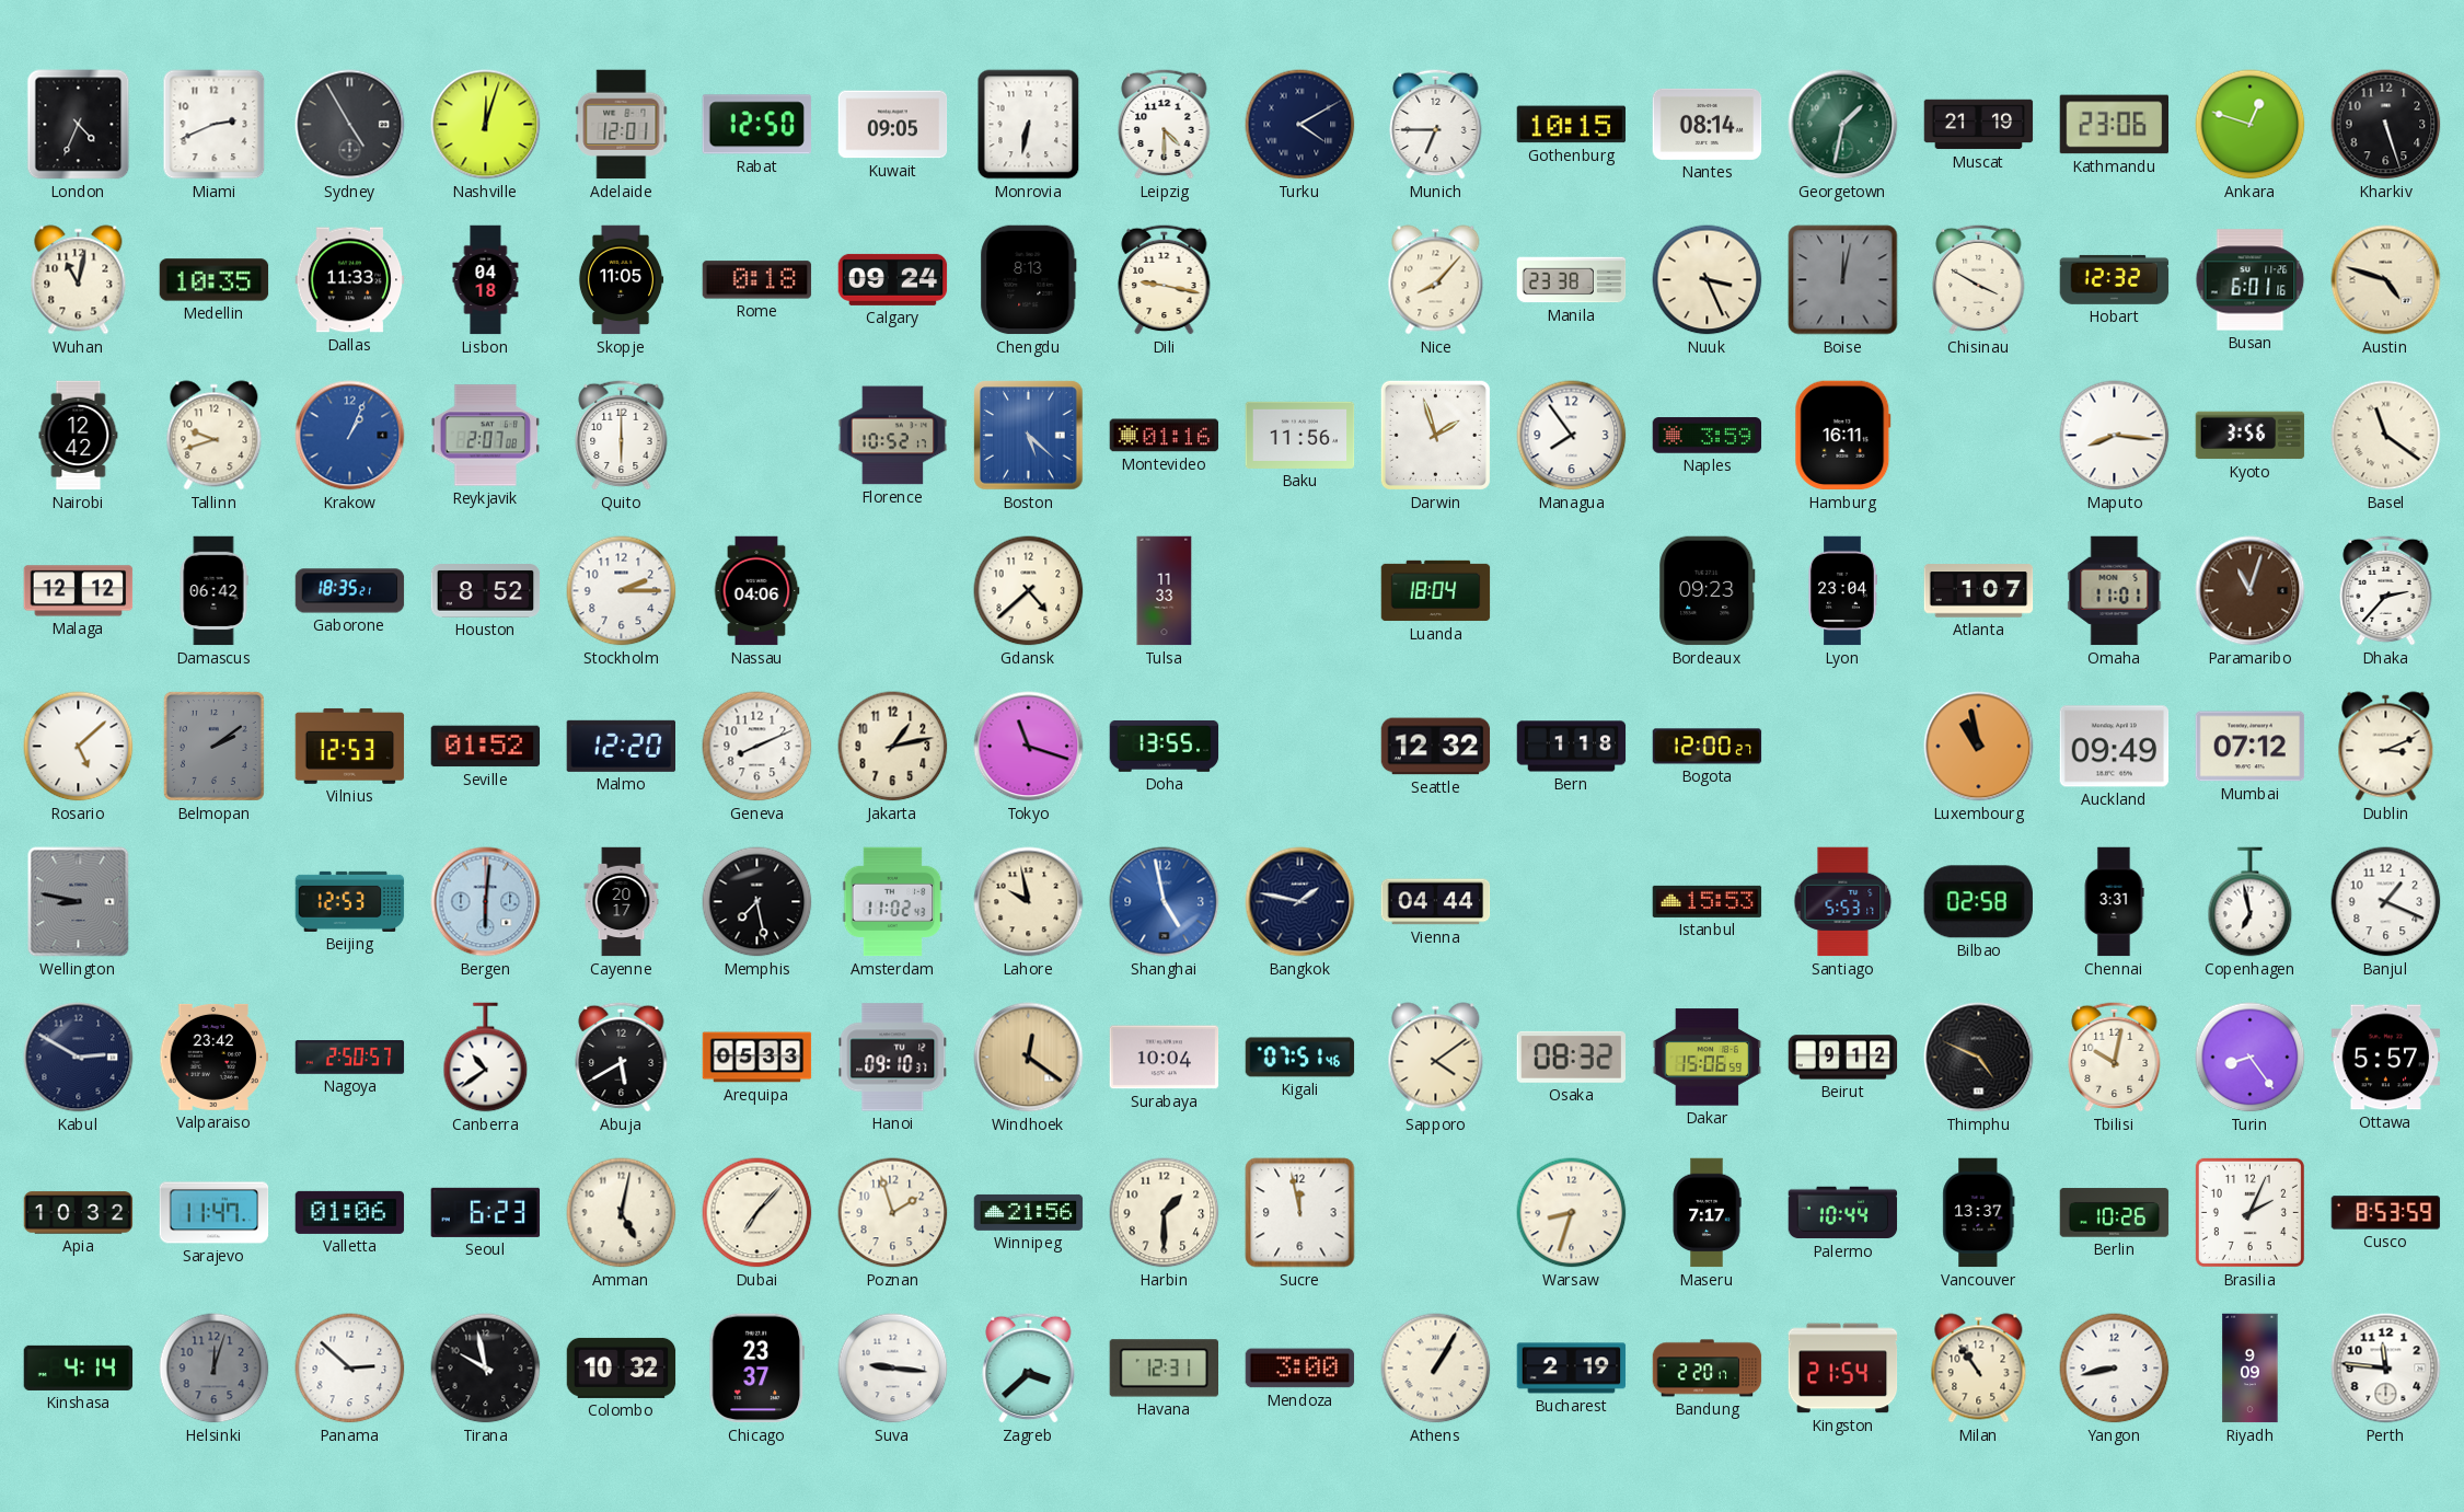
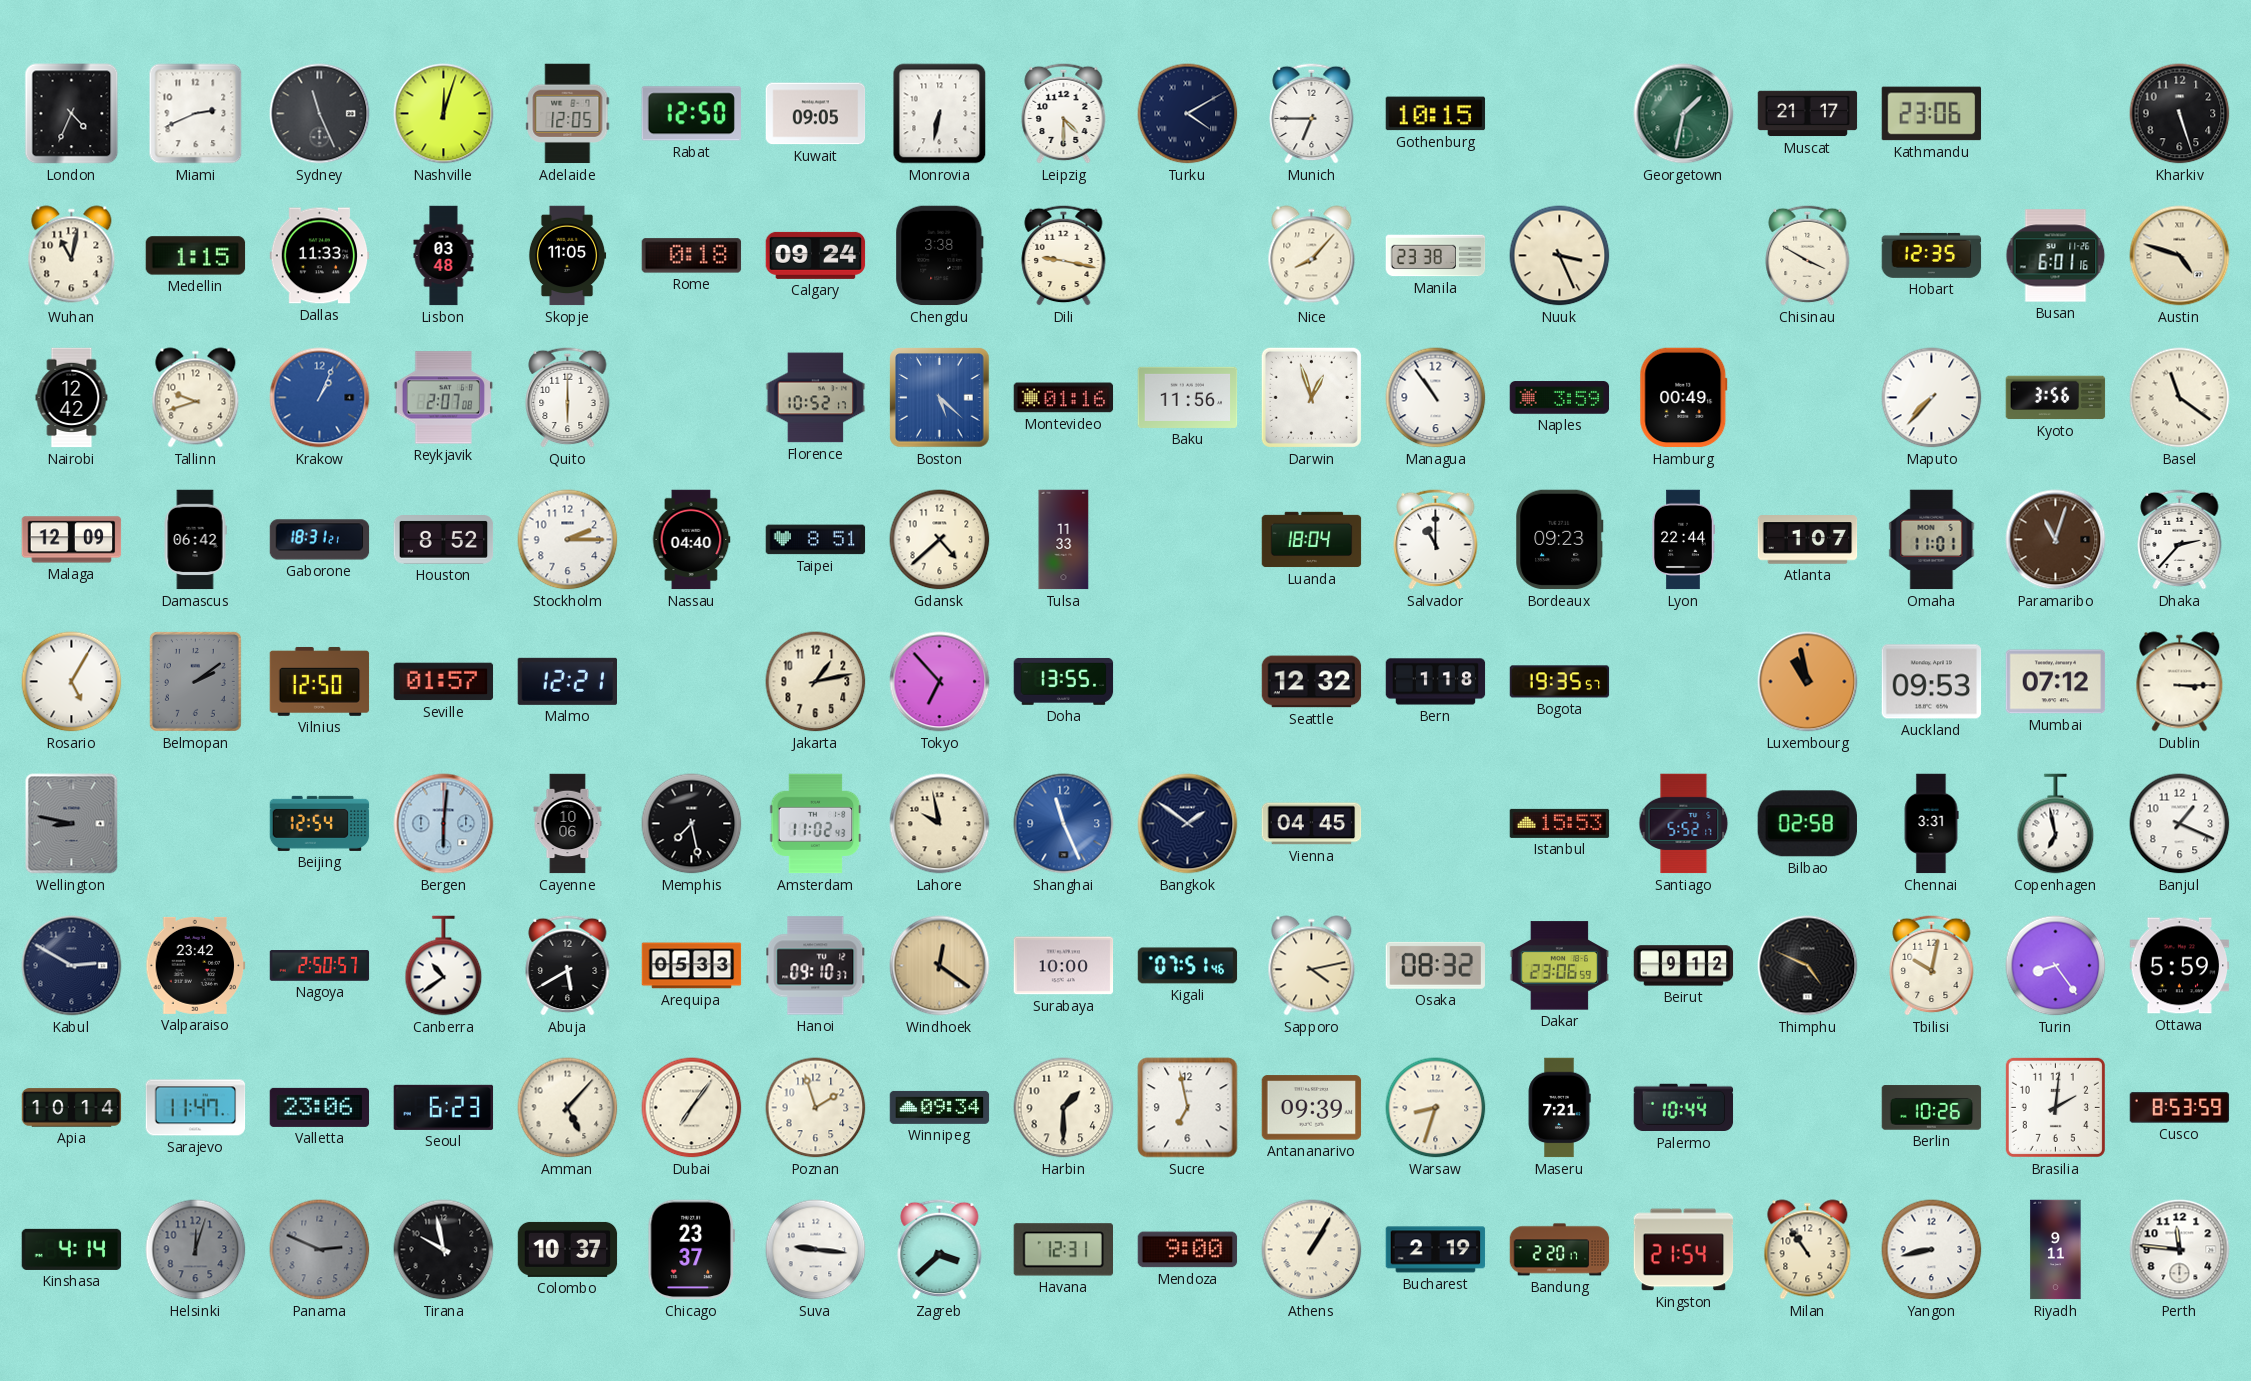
Sydney: 4:55 -> 11:26 (320, 114)
Adelaide: 12:01 -> 12:05 (568, 114)
Nantes: 08:14 -> none (1708, 124)
Muscat: 21:19 -> 21:17 (1808, 114)
Ankara: 12:48 -> none (2251, 125)
Medellin: 10:35 -> 1:15 (196, 256)
Lisbon: 04:18 -> 03:48 (444, 256)
Chengdu: 8:13 -> 3:38 (940, 256)
Boise: 12:02 -> none (1843, 280)
Hobart: 12:32 -> 12:35 (1932, 255)
Darwin: 1:57 -> 12:57 (1311, 397)
Managua: 7:54 -> 10:54 (1436, 398)
Hamburg: 16:11 -> 00:49 (1684, 398)
Maputo: 8:16 -> 7:37 (1932, 398)
Malaga: 12:12 -> 12:09 (72, 540)
Gaborone: 18:35 -> 18:31 (320, 540)
Nassau: 04:06 -> 04:40 (691, 540)
Taipei: none -> 8:51 (816, 540)
Salvador: none -> 11:00 (1436, 539)
Lyon: 23:04 -> 22:44 (1683, 540)
Rosario: 5:08 -> 5:05 (72, 682)
Vilnius: 12:53 -> 12:50 (320, 681)
Seville: 01:52 -> 01:57 (444, 682)
Malmo: 12:20 -> 12:21 (567, 681)
Geneva: 8:11 -> none (757, 747)
Tokyo: 11:18 -> 6:53 (940, 682)
Bogota: 12:00 -> 19:35 (1560, 682)
Auckland: 09:49 -> 09:53 (1932, 682)
Dublin: 3:11 -> 3:15 (2180, 682)
Beijing: 12:53 -> 12:54 (320, 823)
Cayenne: 20:17 -> 10:06 (568, 824)
Shanghai: 4:58 -> 11:26 (1064, 824)
Bangkok: 1:47 -> 1:51 (1188, 824)
Vienna: 04:44 -> 04:45 (1312, 824)
Santiago: 5:53 -> 5:52 (1684, 824)
Surabaya: 10:04 -> 10:00 (1064, 966)
Sapporo: 4:09 -> 4:13 (1312, 966)
Dakar: 15:06 -> 23:06 (1560, 966)
Ottawa: 5:57 -> 5:59 (2180, 966)
Apia: 10:32 -> 10:14 (72, 1108)
Valletta: 01:06 -> 23:06 (320, 1107)
Amman: 5:02 -> 5:07 (568, 1108)
Dubai: 7:07 -> 7:06 (692, 1108)
Winnipeg: 21:56 -> 09:34 (940, 1107)
Sucre: 11:58 -> 6:58 (1188, 1108)
Antananarivo: none -> 09:39 (1312, 1108)
Maseru: 7:17 -> 7:21 (1559, 1108)
Vancouver: 13:37 -> none (1979, 1213)
Brasilia: 2:04 -> 2:01 (2055, 1107)
Panama: 2:52 -> 2:49 (320, 1250)
Panama dial: white -> grey (320, 1250)
Colombo: 10:32 -> 10:37 (568, 1249)
Mendoza: 3:00 -> 9:00 (1188, 1250)
Riyadh: 9:09 -> 9:11 (2056, 1250)
